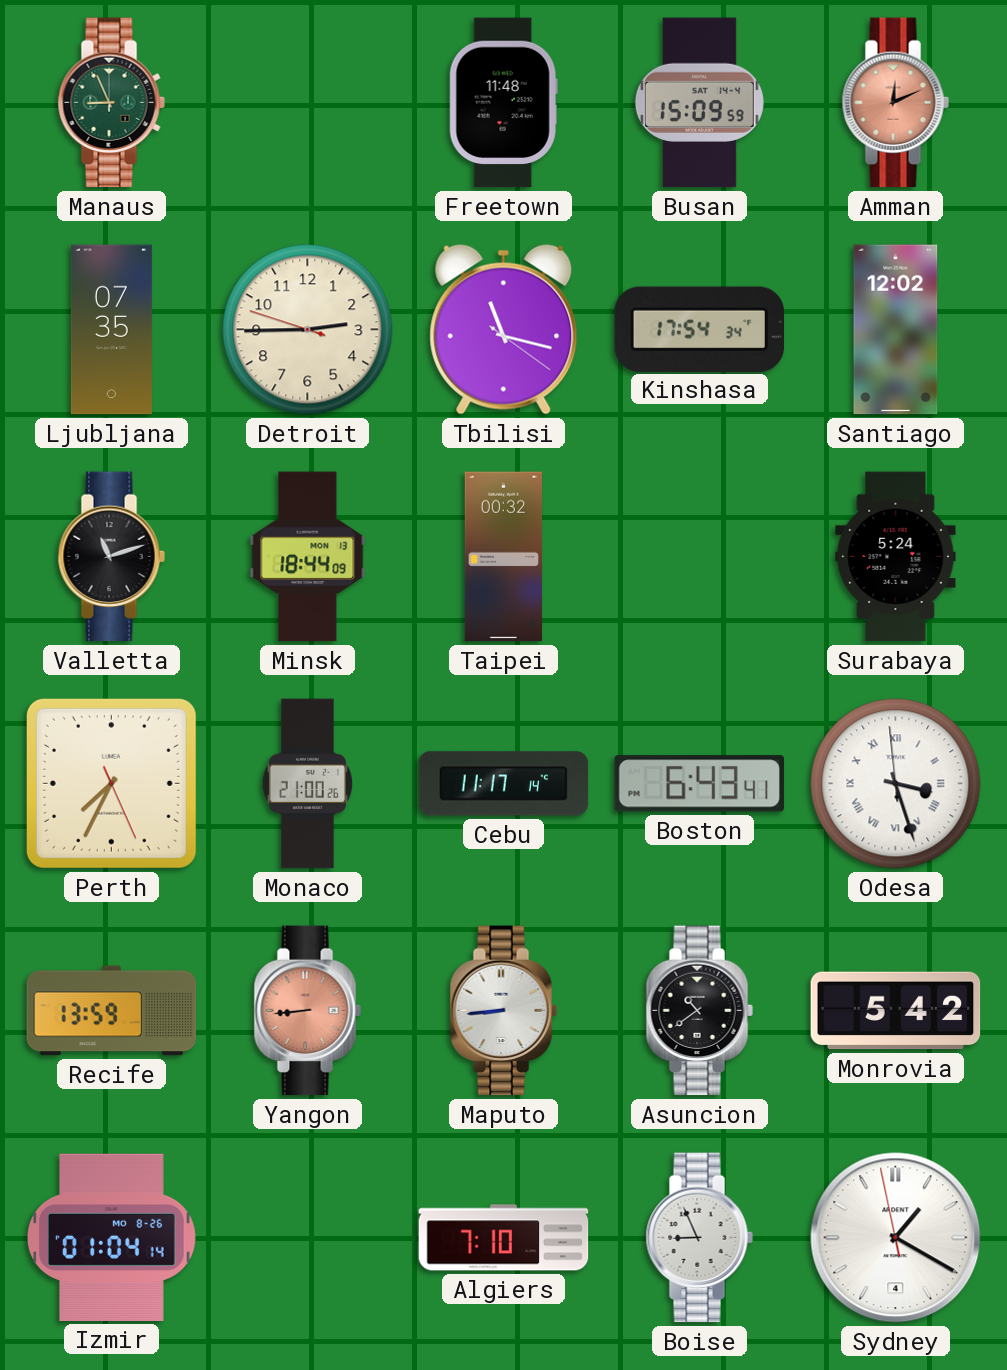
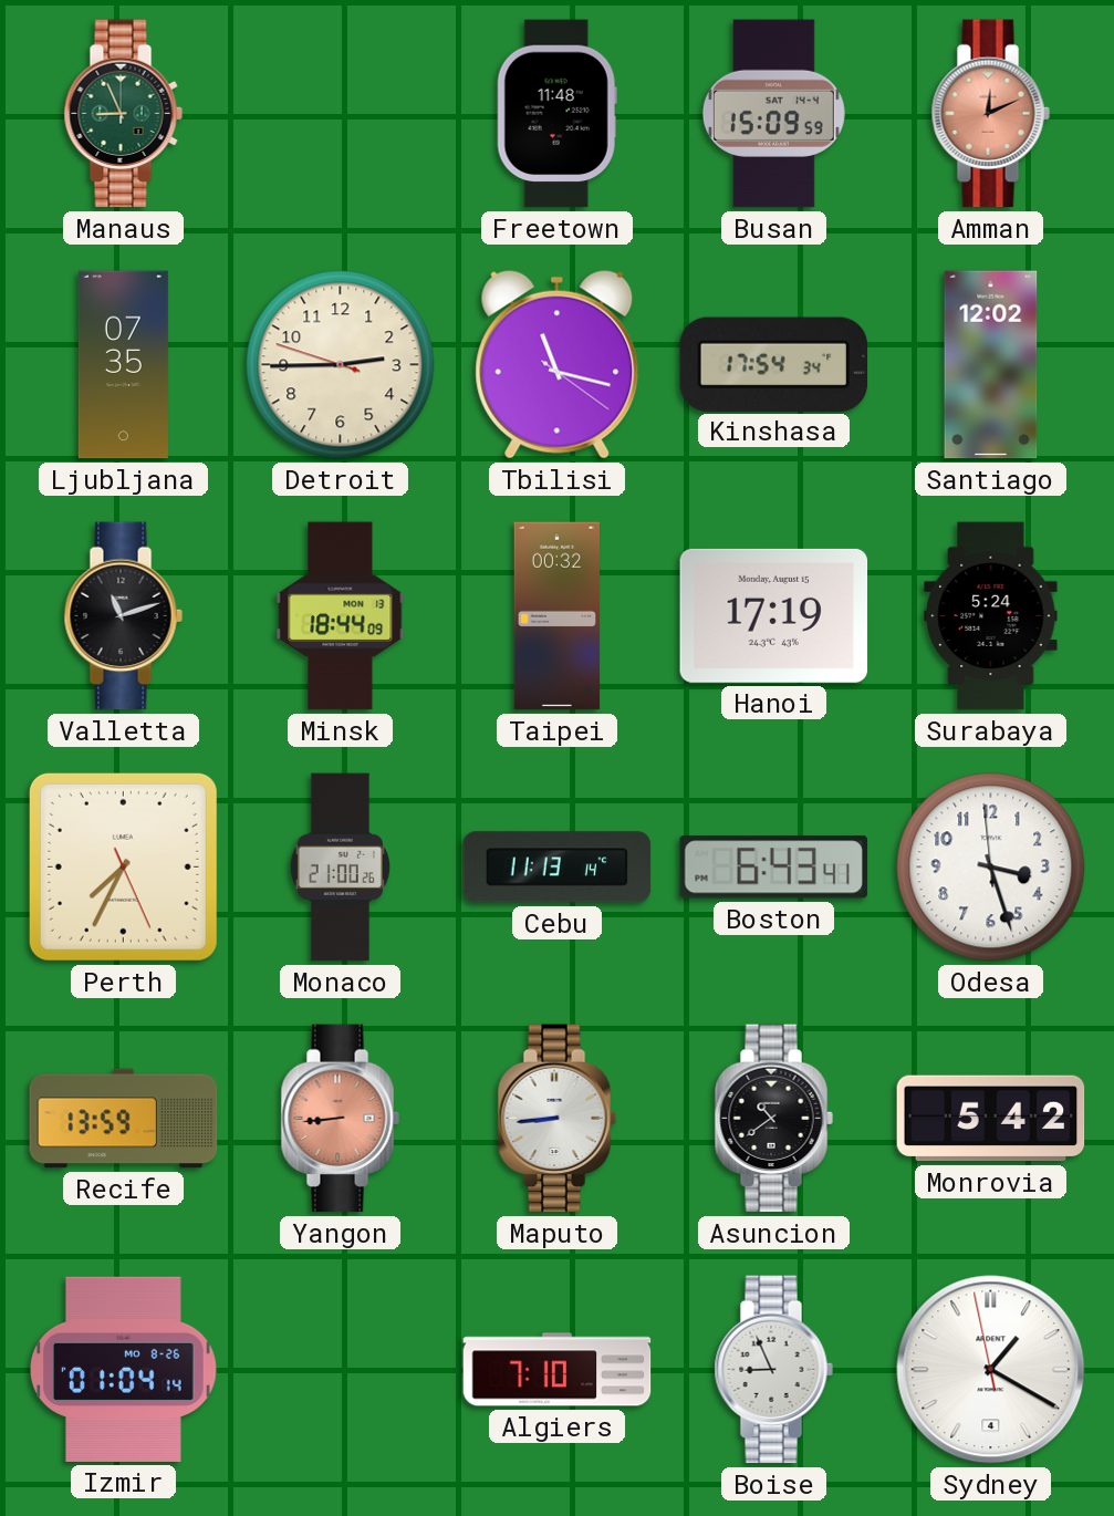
Hanoi: none -> 17:19 (774, 615)
Cebu: 11:17 -> 11:13 (558, 868)
Odesa numerals: Roman -> Arabic (991, 868)
